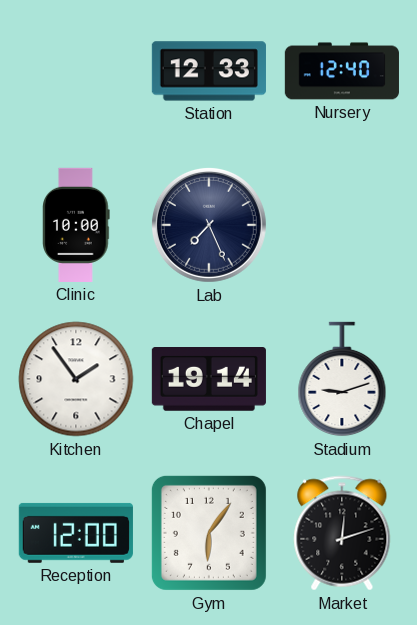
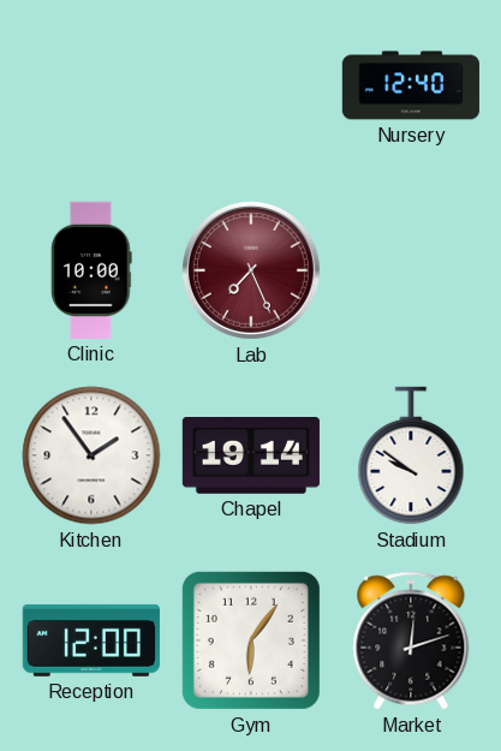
Station: 12:33 -> none (209, 71)
Lab dial: navy -> burgundy (251, 270)
Stadium: 9:12 -> 9:51 (411, 455)
